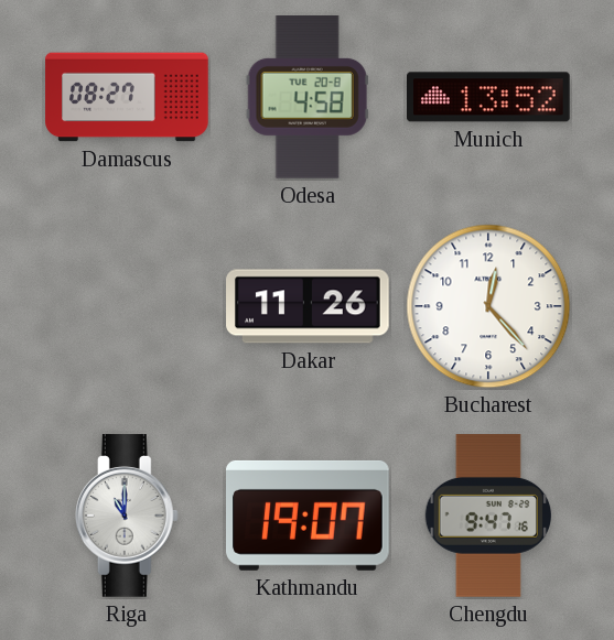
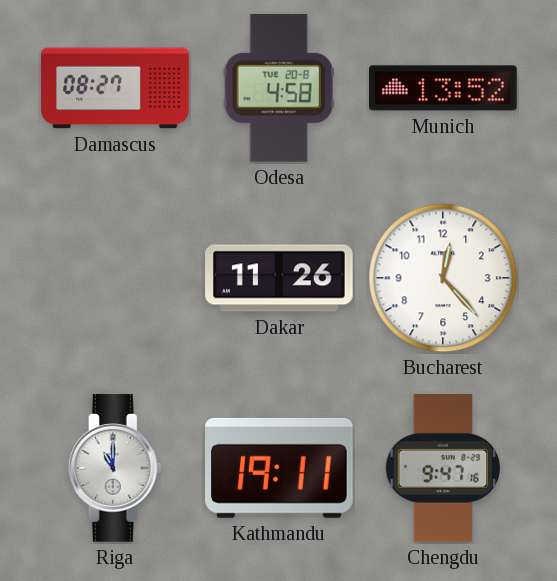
Kathmandu: 19:07 -> 19:11 (280, 468)
